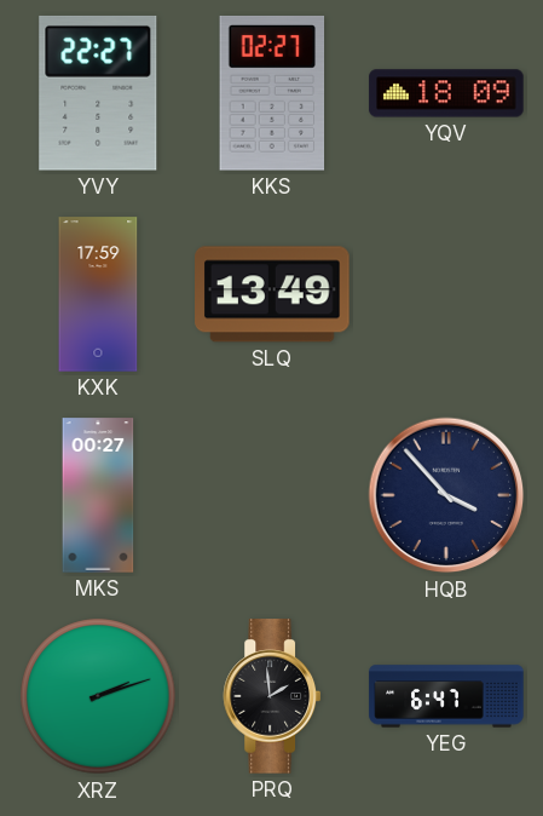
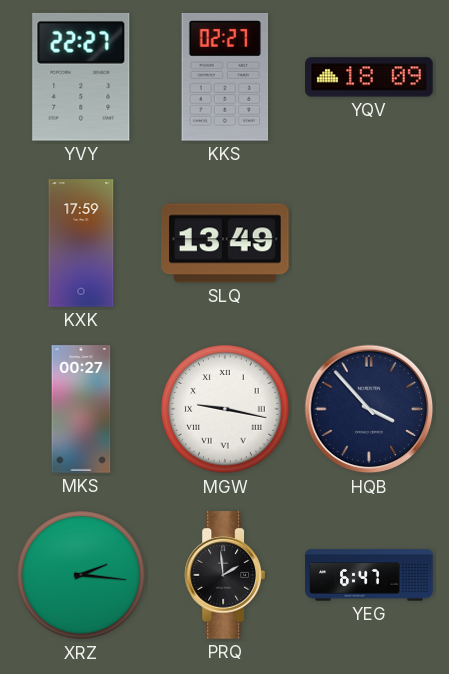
MGW: none -> 9:17 (225, 409)
XRZ: 2:12 -> 2:16 (81, 575)
